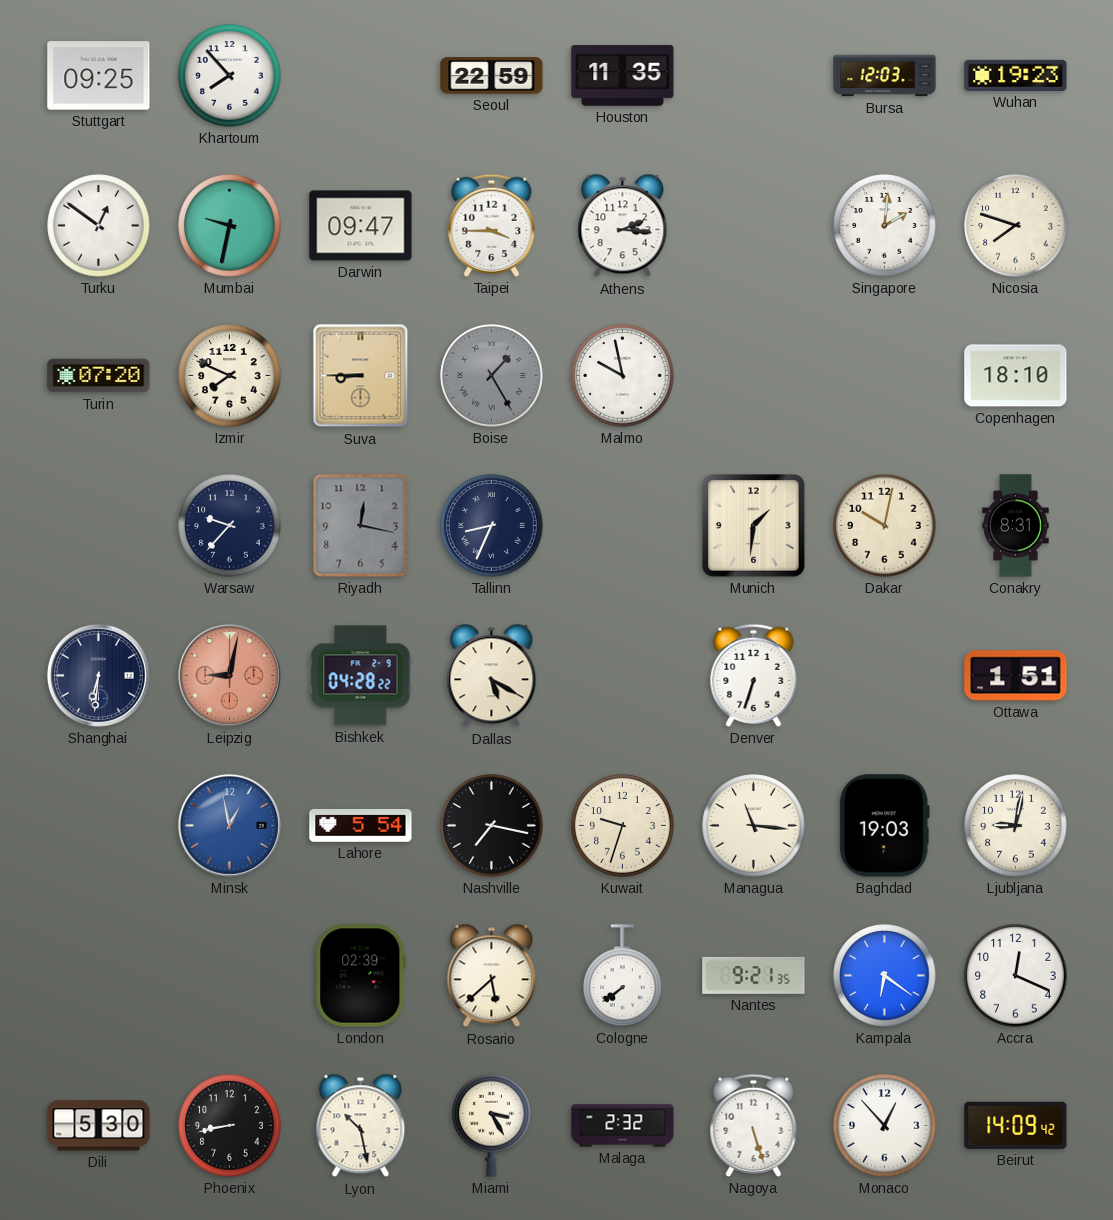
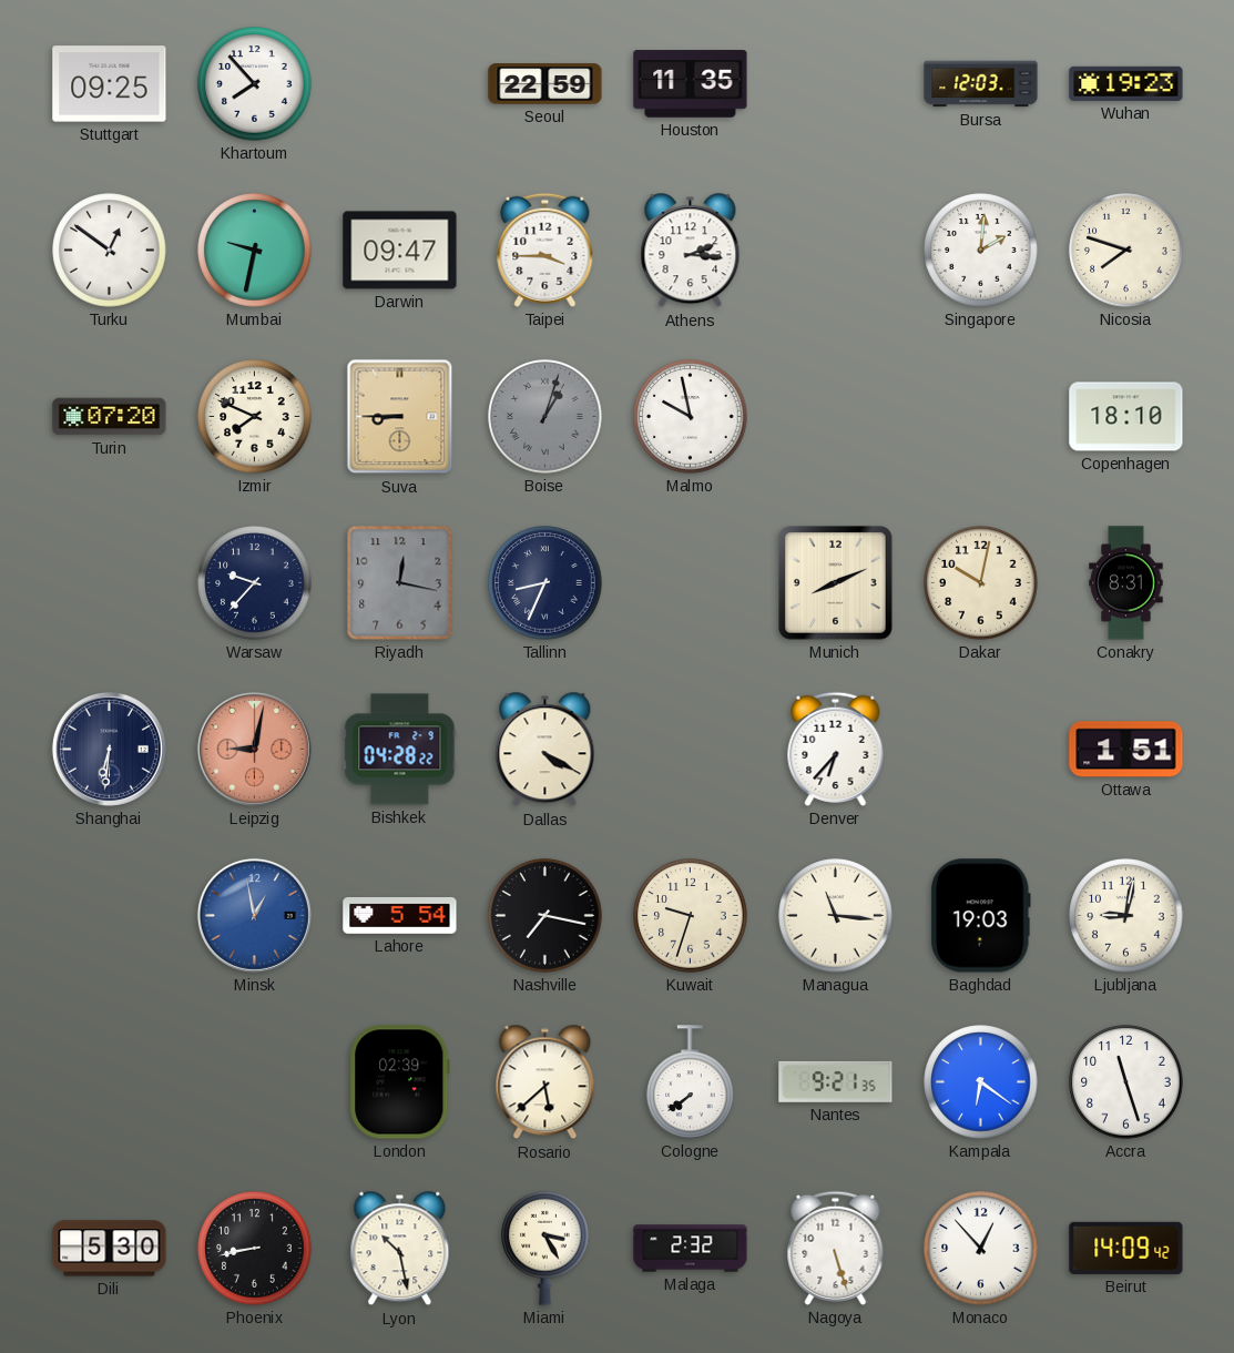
Boise: 1:25 -> 1:03 (545, 417)
Munich: 1:31 -> 8:11 (836, 583)
Dallas: 5:20 -> 4:20 (545, 750)
Denver: 6:33 -> 6:37 (836, 749)
Accra: 12:19 -> 11:27 (1126, 1082)
